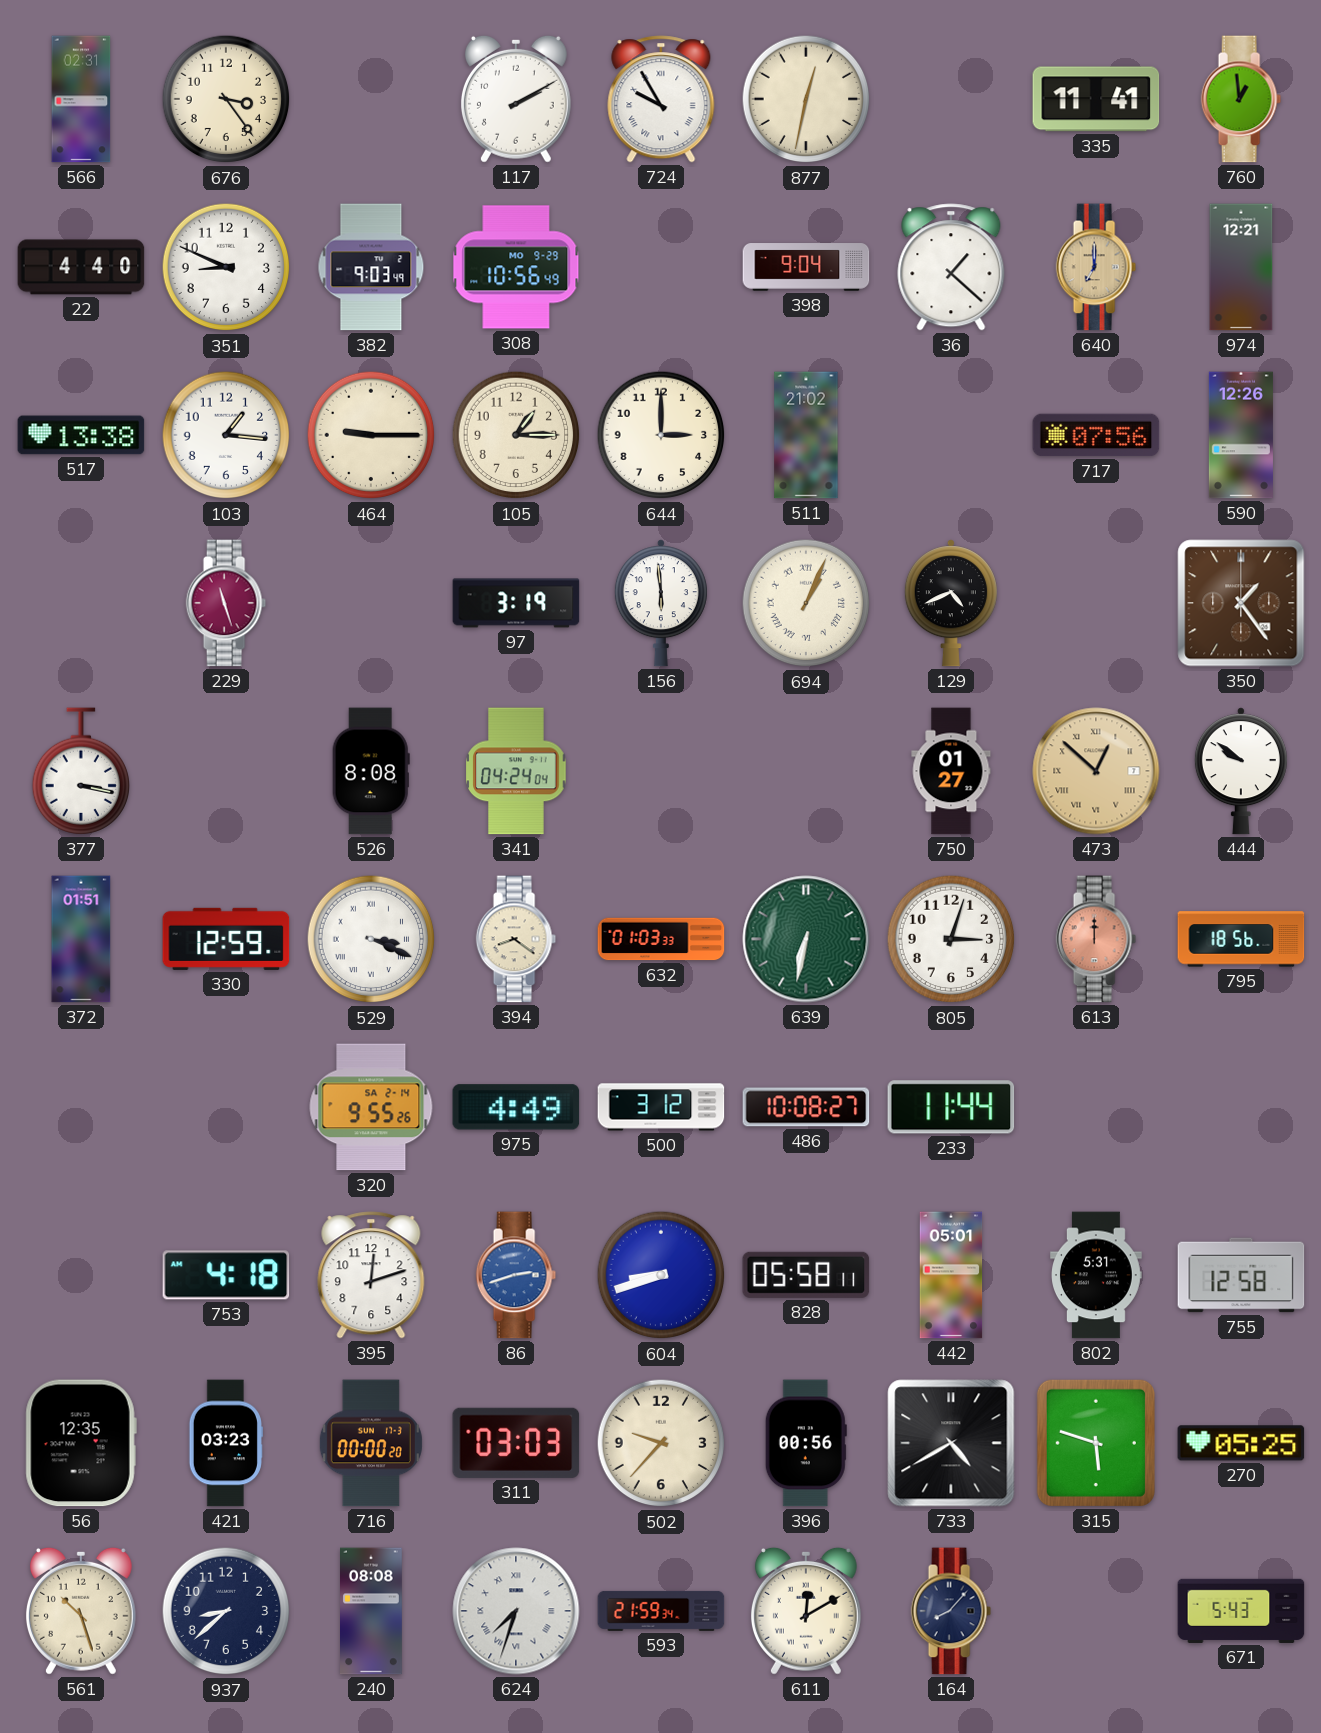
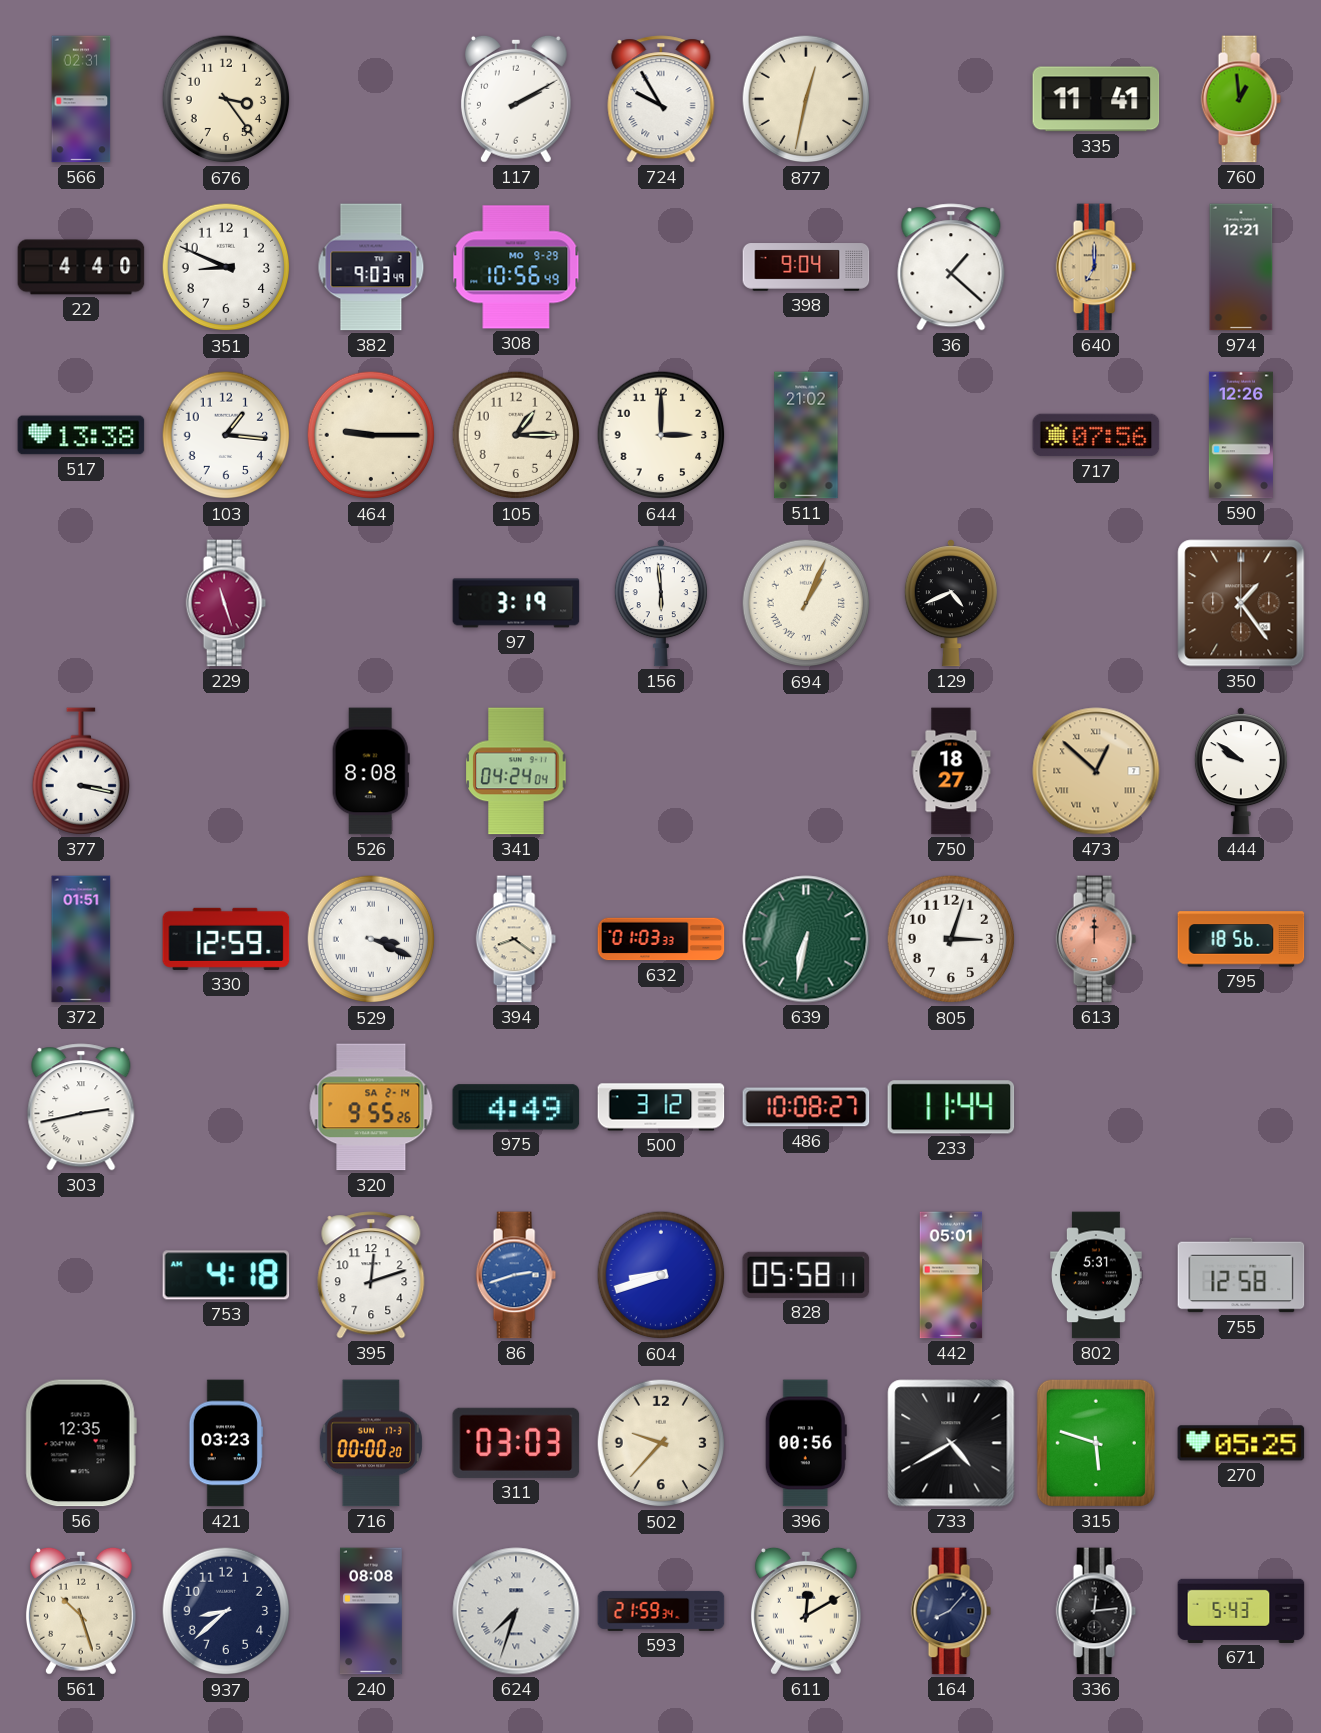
750: 01:27 -> 18:27 (951, 771)
303: none -> 2:43 (81, 1107)
336: none -> 12:14 (1096, 1611)
